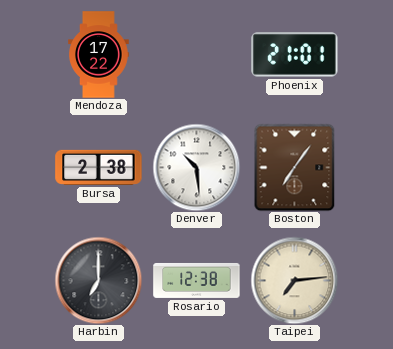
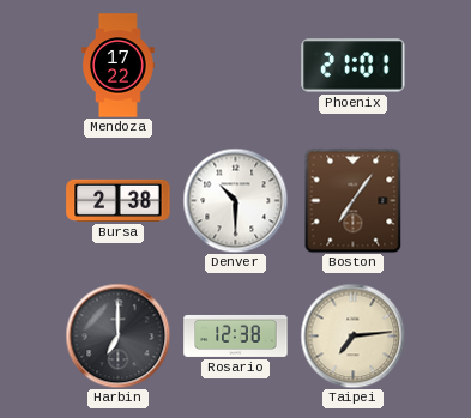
Denver: 10:29 -> 10:30 (235, 200)
